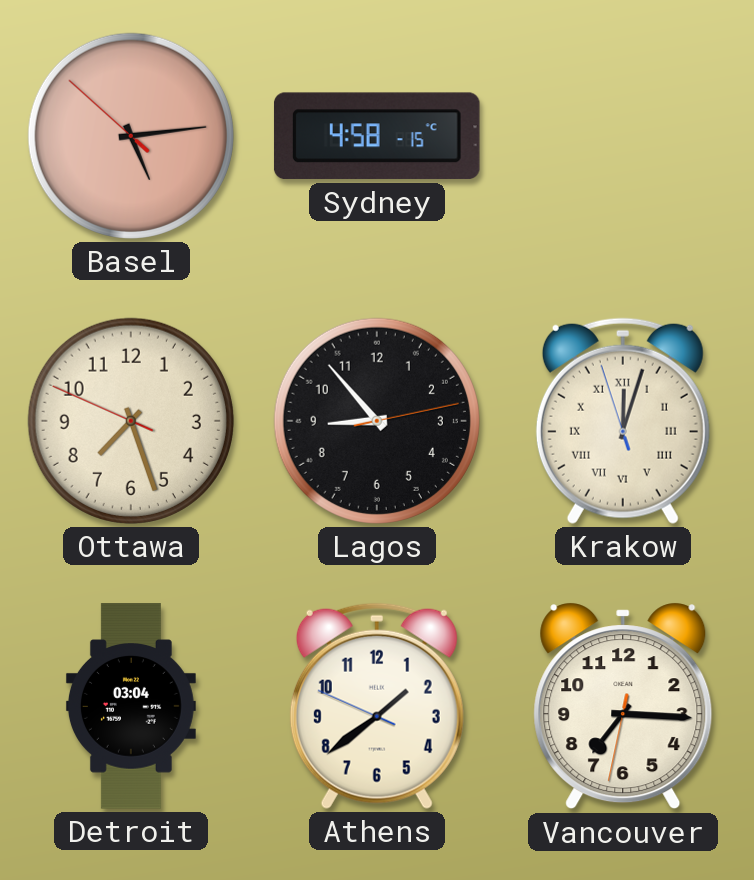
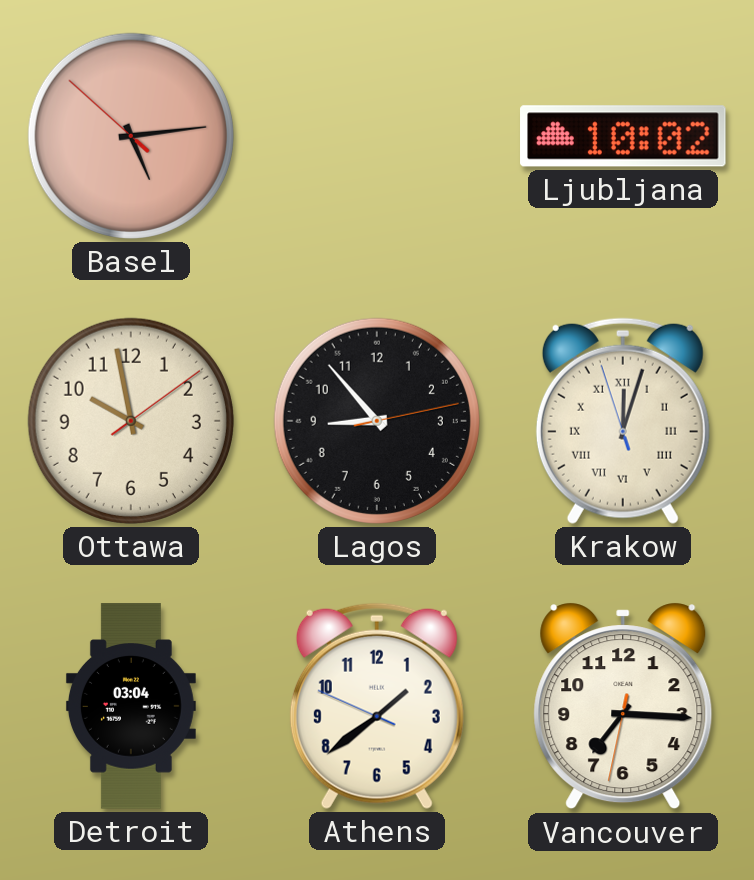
Sydney: 4:58 -> none (377, 136)
Ljubljana: none -> 10:02 (623, 136)
Ottawa: 7:26 -> 9:58 (131, 421)
